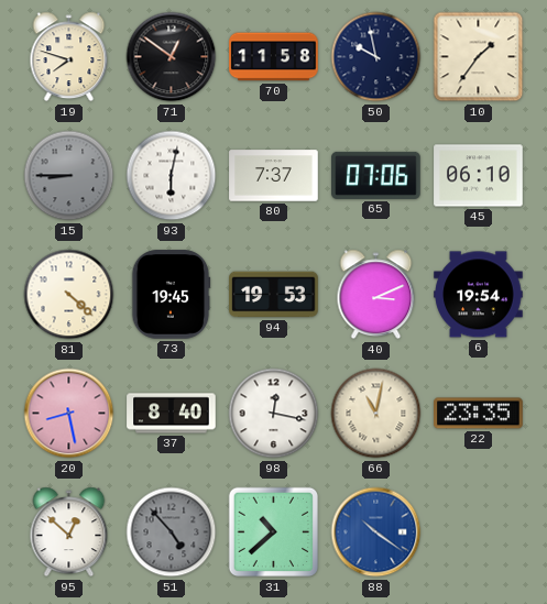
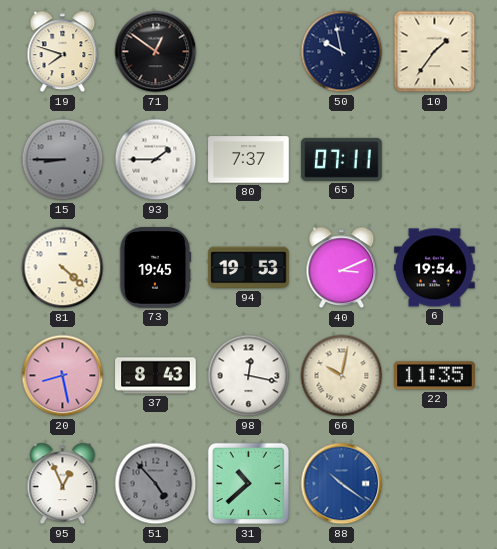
70: 11:58 -> none (274, 57)
93: 6:02 -> 1:45 (156, 160)
65: 07:06 -> 07:11 (342, 159)
45: 06:10 -> none (479, 176)
37: 8:40 -> 8:43 (156, 376)
66: 11:02 -> 10:02 (342, 376)
22: 23:35 -> 11:35 (435, 376)
95: 12:52 -> 12:56 (63, 484)
